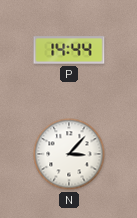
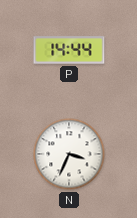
N: 3:07 -> 3:34 (69, 154)
